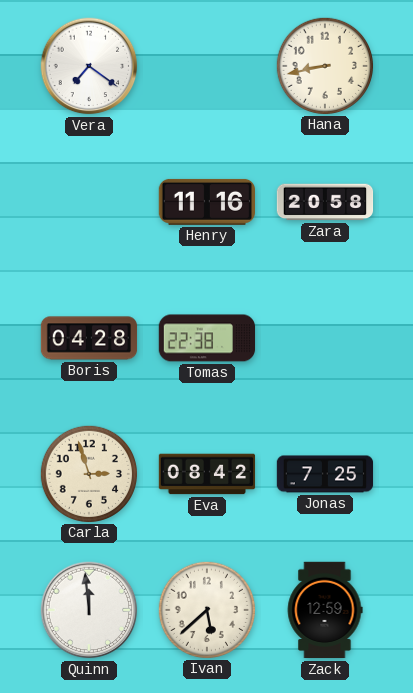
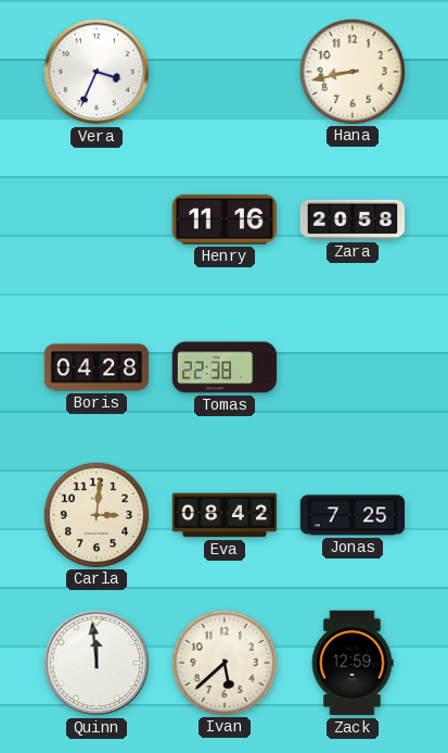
Vera: 7:21 -> 3:34 (97, 72)
Carla: 2:57 -> 3:01 (95, 514)
